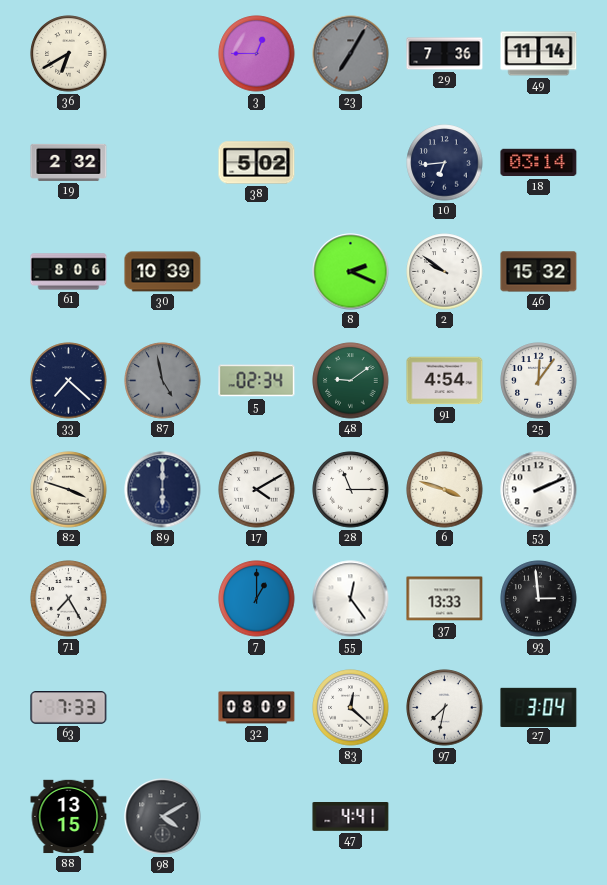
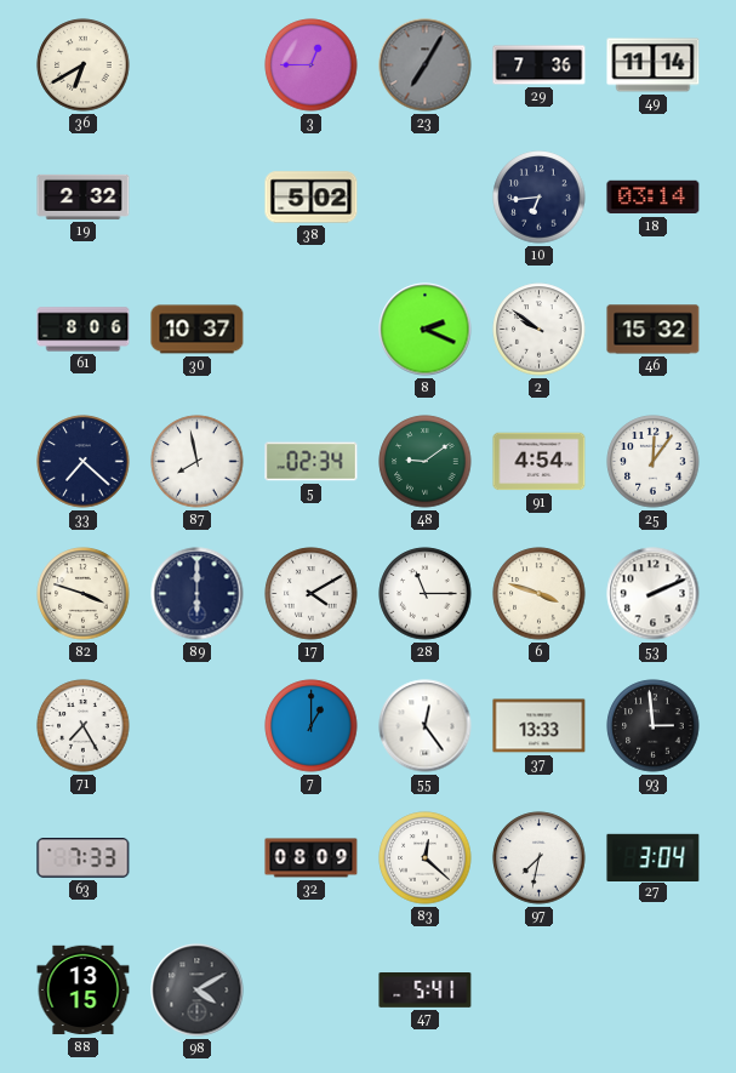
30: 10:39 -> 10:37 (198, 330)
87: 4:58 -> 7:58 (198, 462)
87 dial: grey -> white (198, 462)
47: 4:41 -> 5:41 (426, 991)
